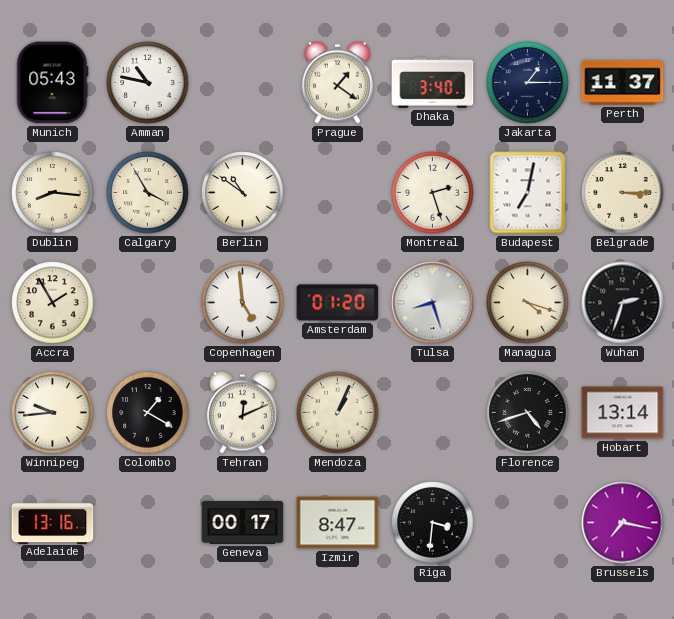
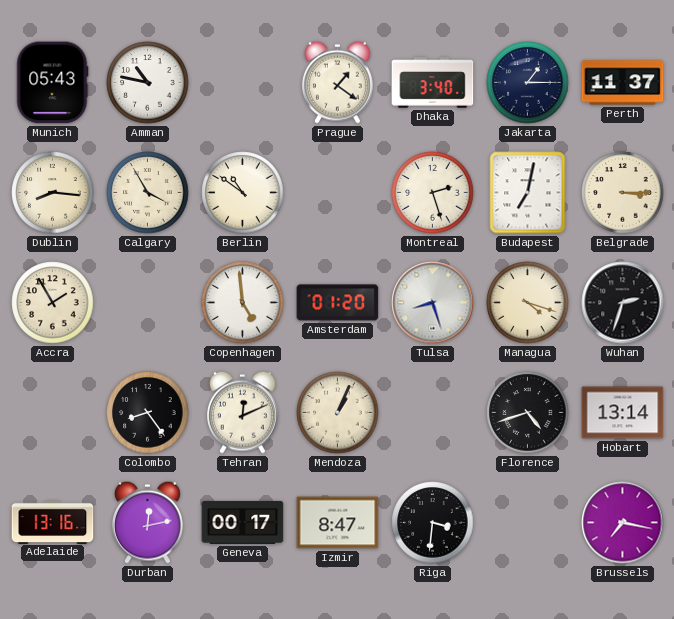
Winnipeg: 9:44 -> none (53, 413)
Colombo: 1:20 -> 8:24 (148, 413)
Durban: none -> 12:13 (147, 522)
